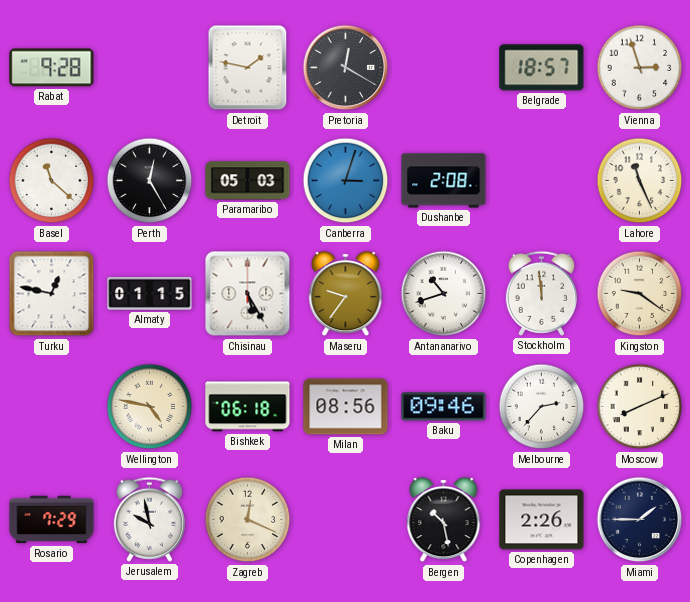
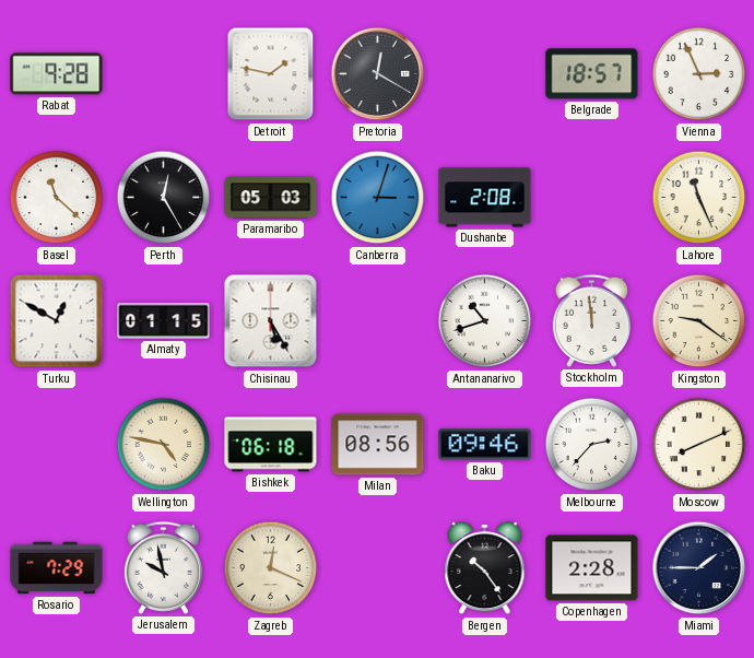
Vienna: 2:57 -> 2:56 (699, 74)
Turku: 12:47 -> 12:50 (57, 321)
Maseru: 9:36 -> none (346, 294)
Bergen: 10:28 -> 10:24 (485, 568)
Copenhagen: 2:26 -> 2:28 (592, 568)
